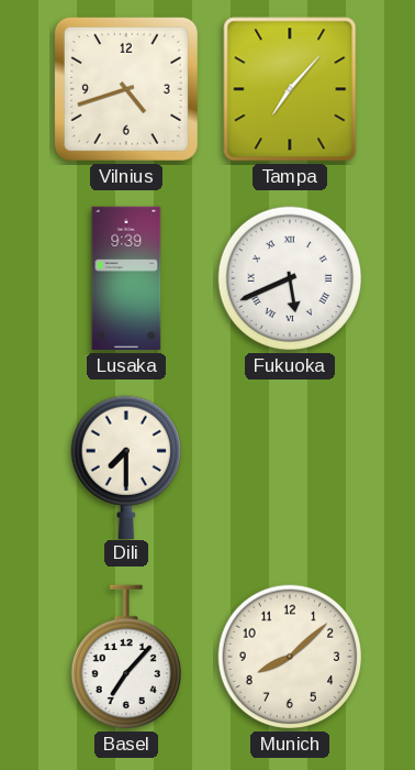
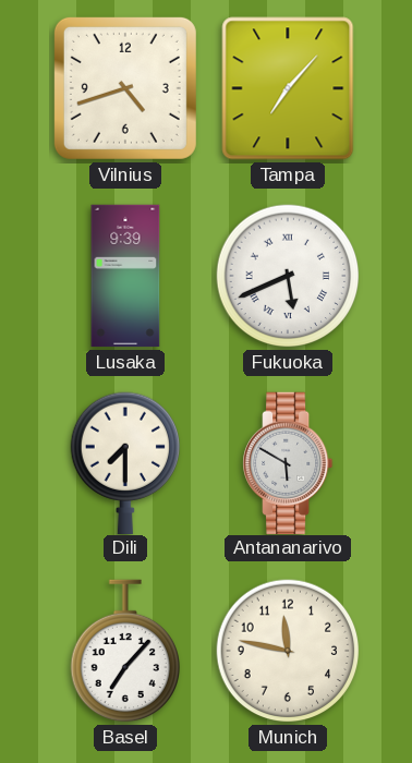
Antananarivo: none -> 5:50 (289, 462)
Munich: 8:08 -> 11:47 (288, 651)
